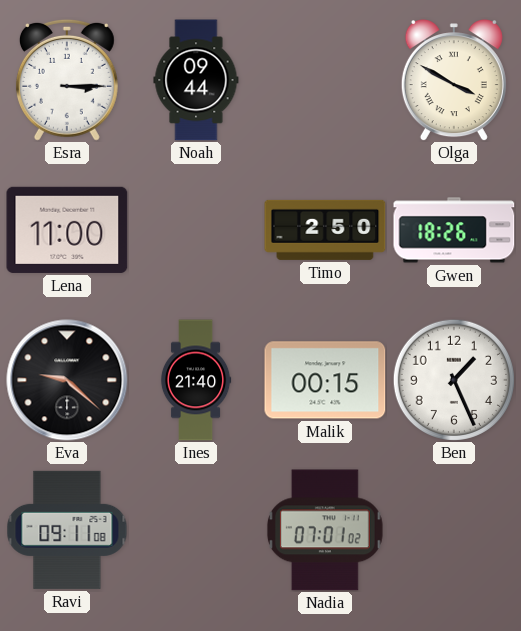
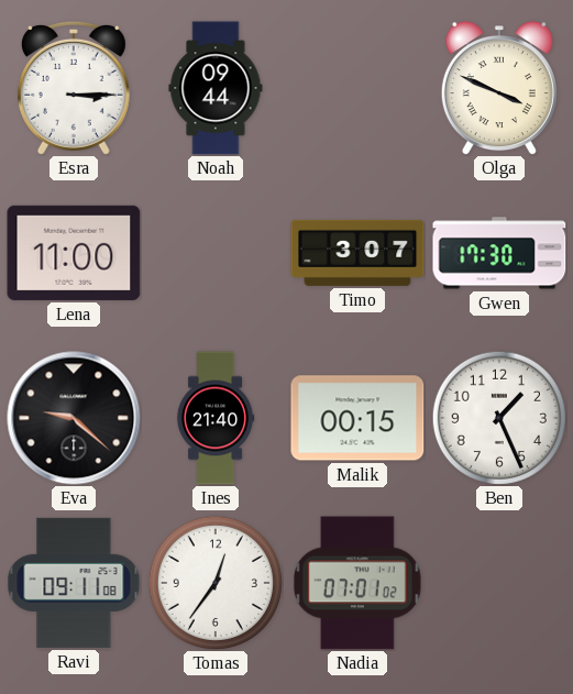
Olga: 3:50 -> 3:49 (499, 88)
Timo: 2:50 -> 3:07 (357, 253)
Gwen: 18:26 -> 17:30 (499, 253)
Tomas: none -> 12:36 (214, 582)
